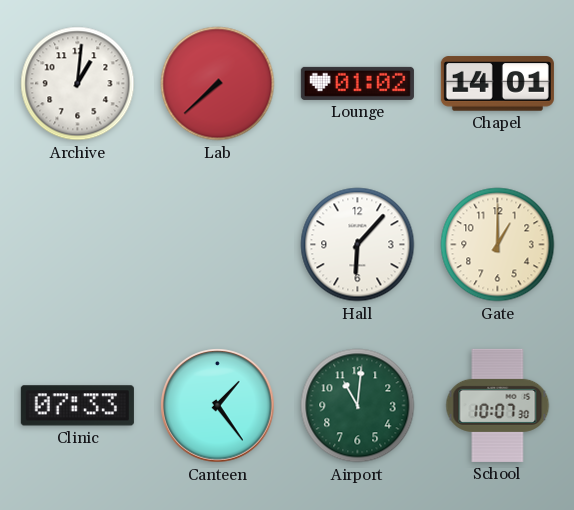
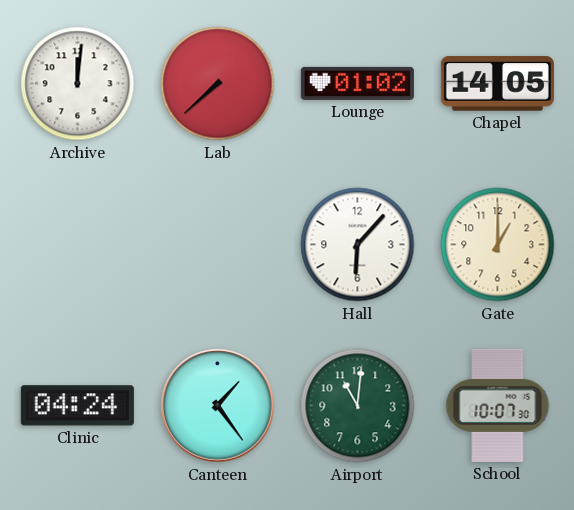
Archive: 1:01 -> 12:01 (78, 84)
Chapel: 14:01 -> 14:05 (497, 84)
Clinic: 07:33 -> 04:24 (77, 406)
